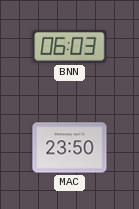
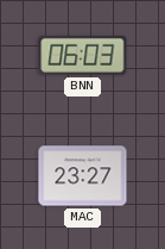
MAC: 23:50 -> 23:27 (83, 176)
